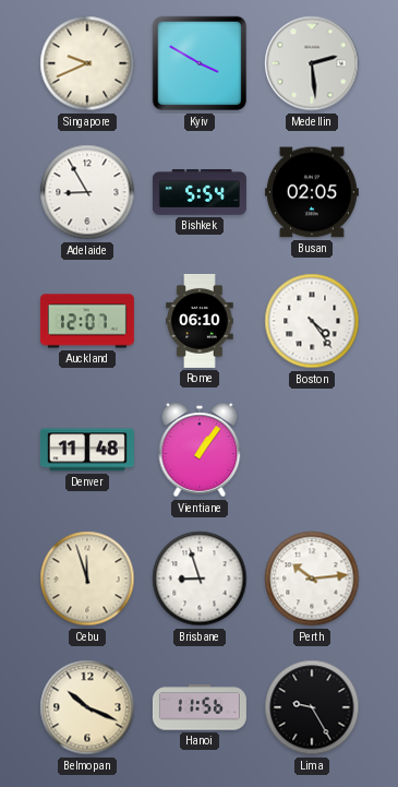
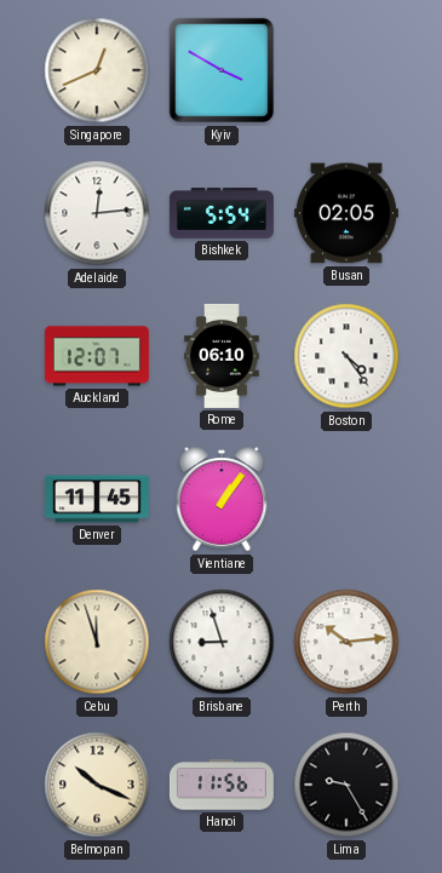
Singapore: 9:41 -> 12:41 (97, 70)
Medellin: 2:29 -> none (312, 63)
Adelaide: 8:55 -> 12:14 (97, 213)
Denver: 11:48 -> 11:45 (97, 499)
